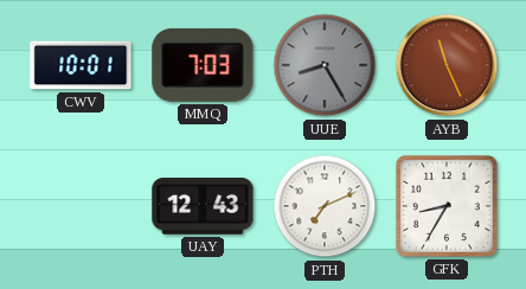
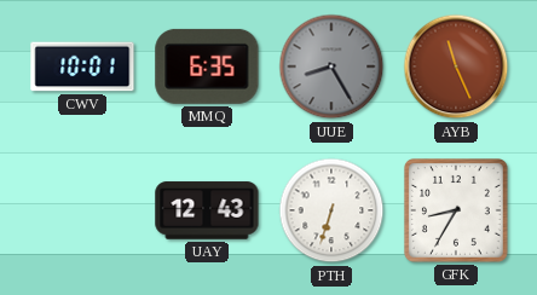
MMQ: 7:03 -> 6:35 (207, 66)
PTH: 7:11 -> 6:33 (331, 210)
